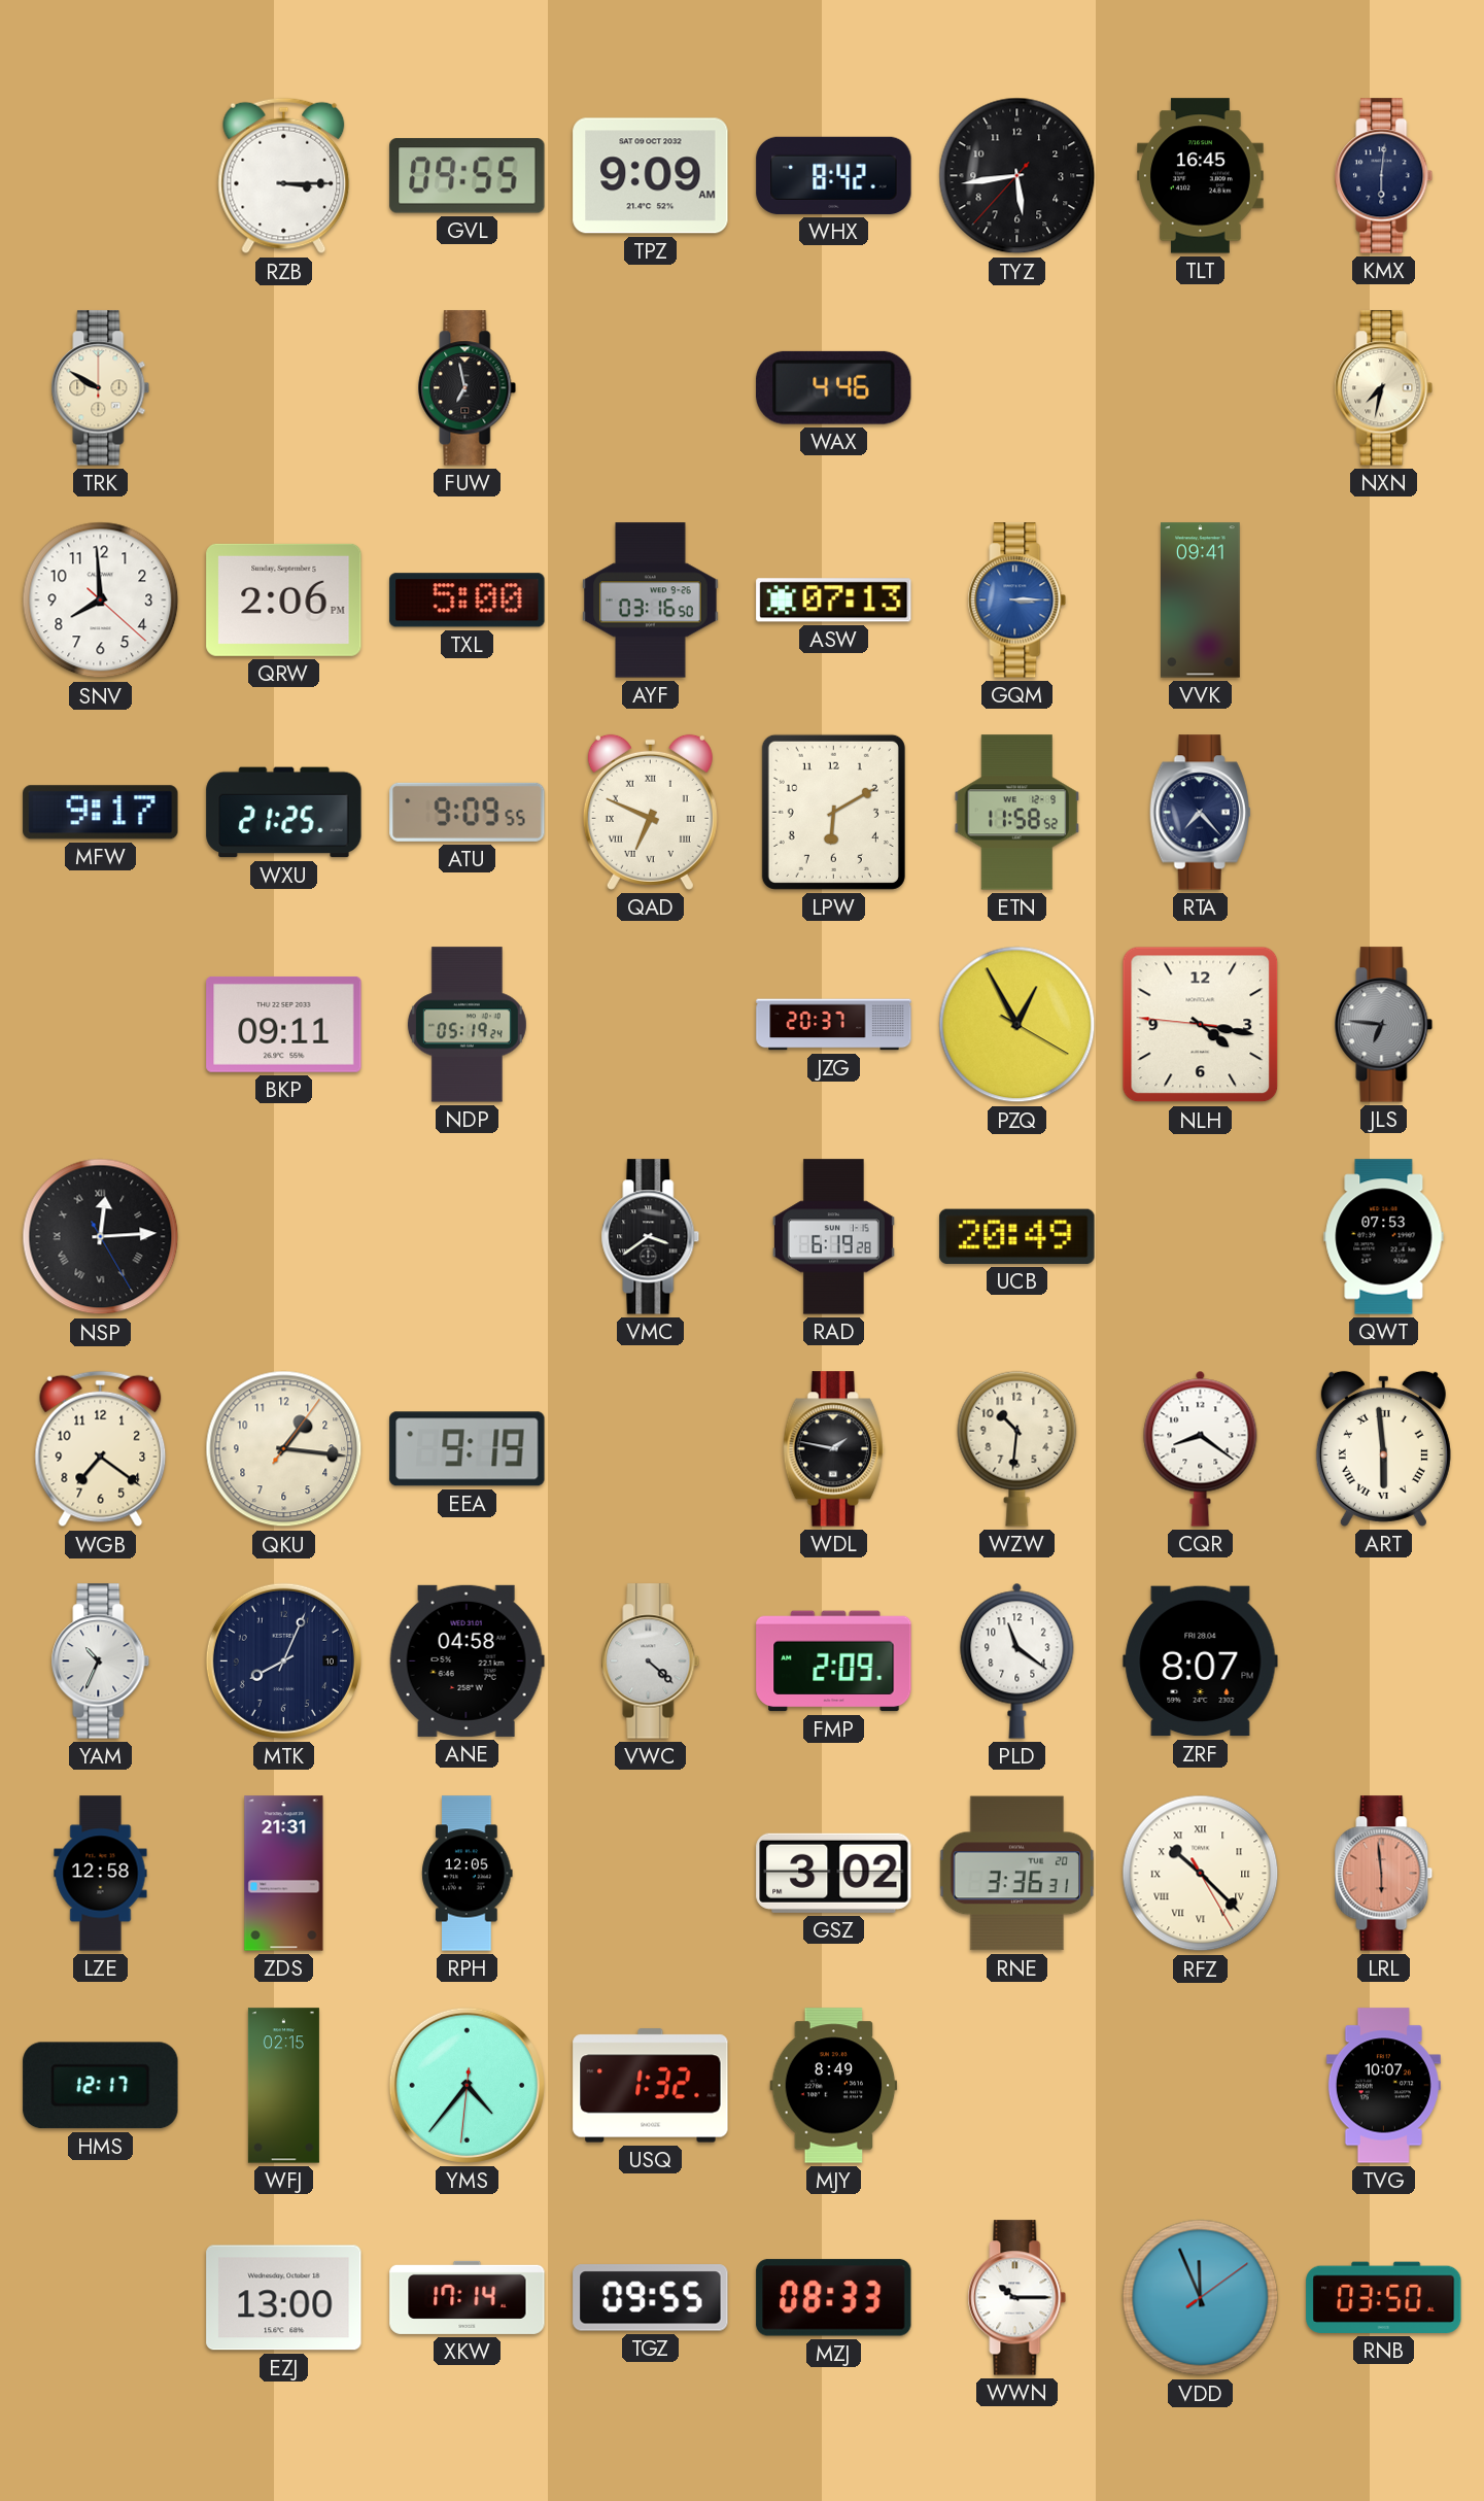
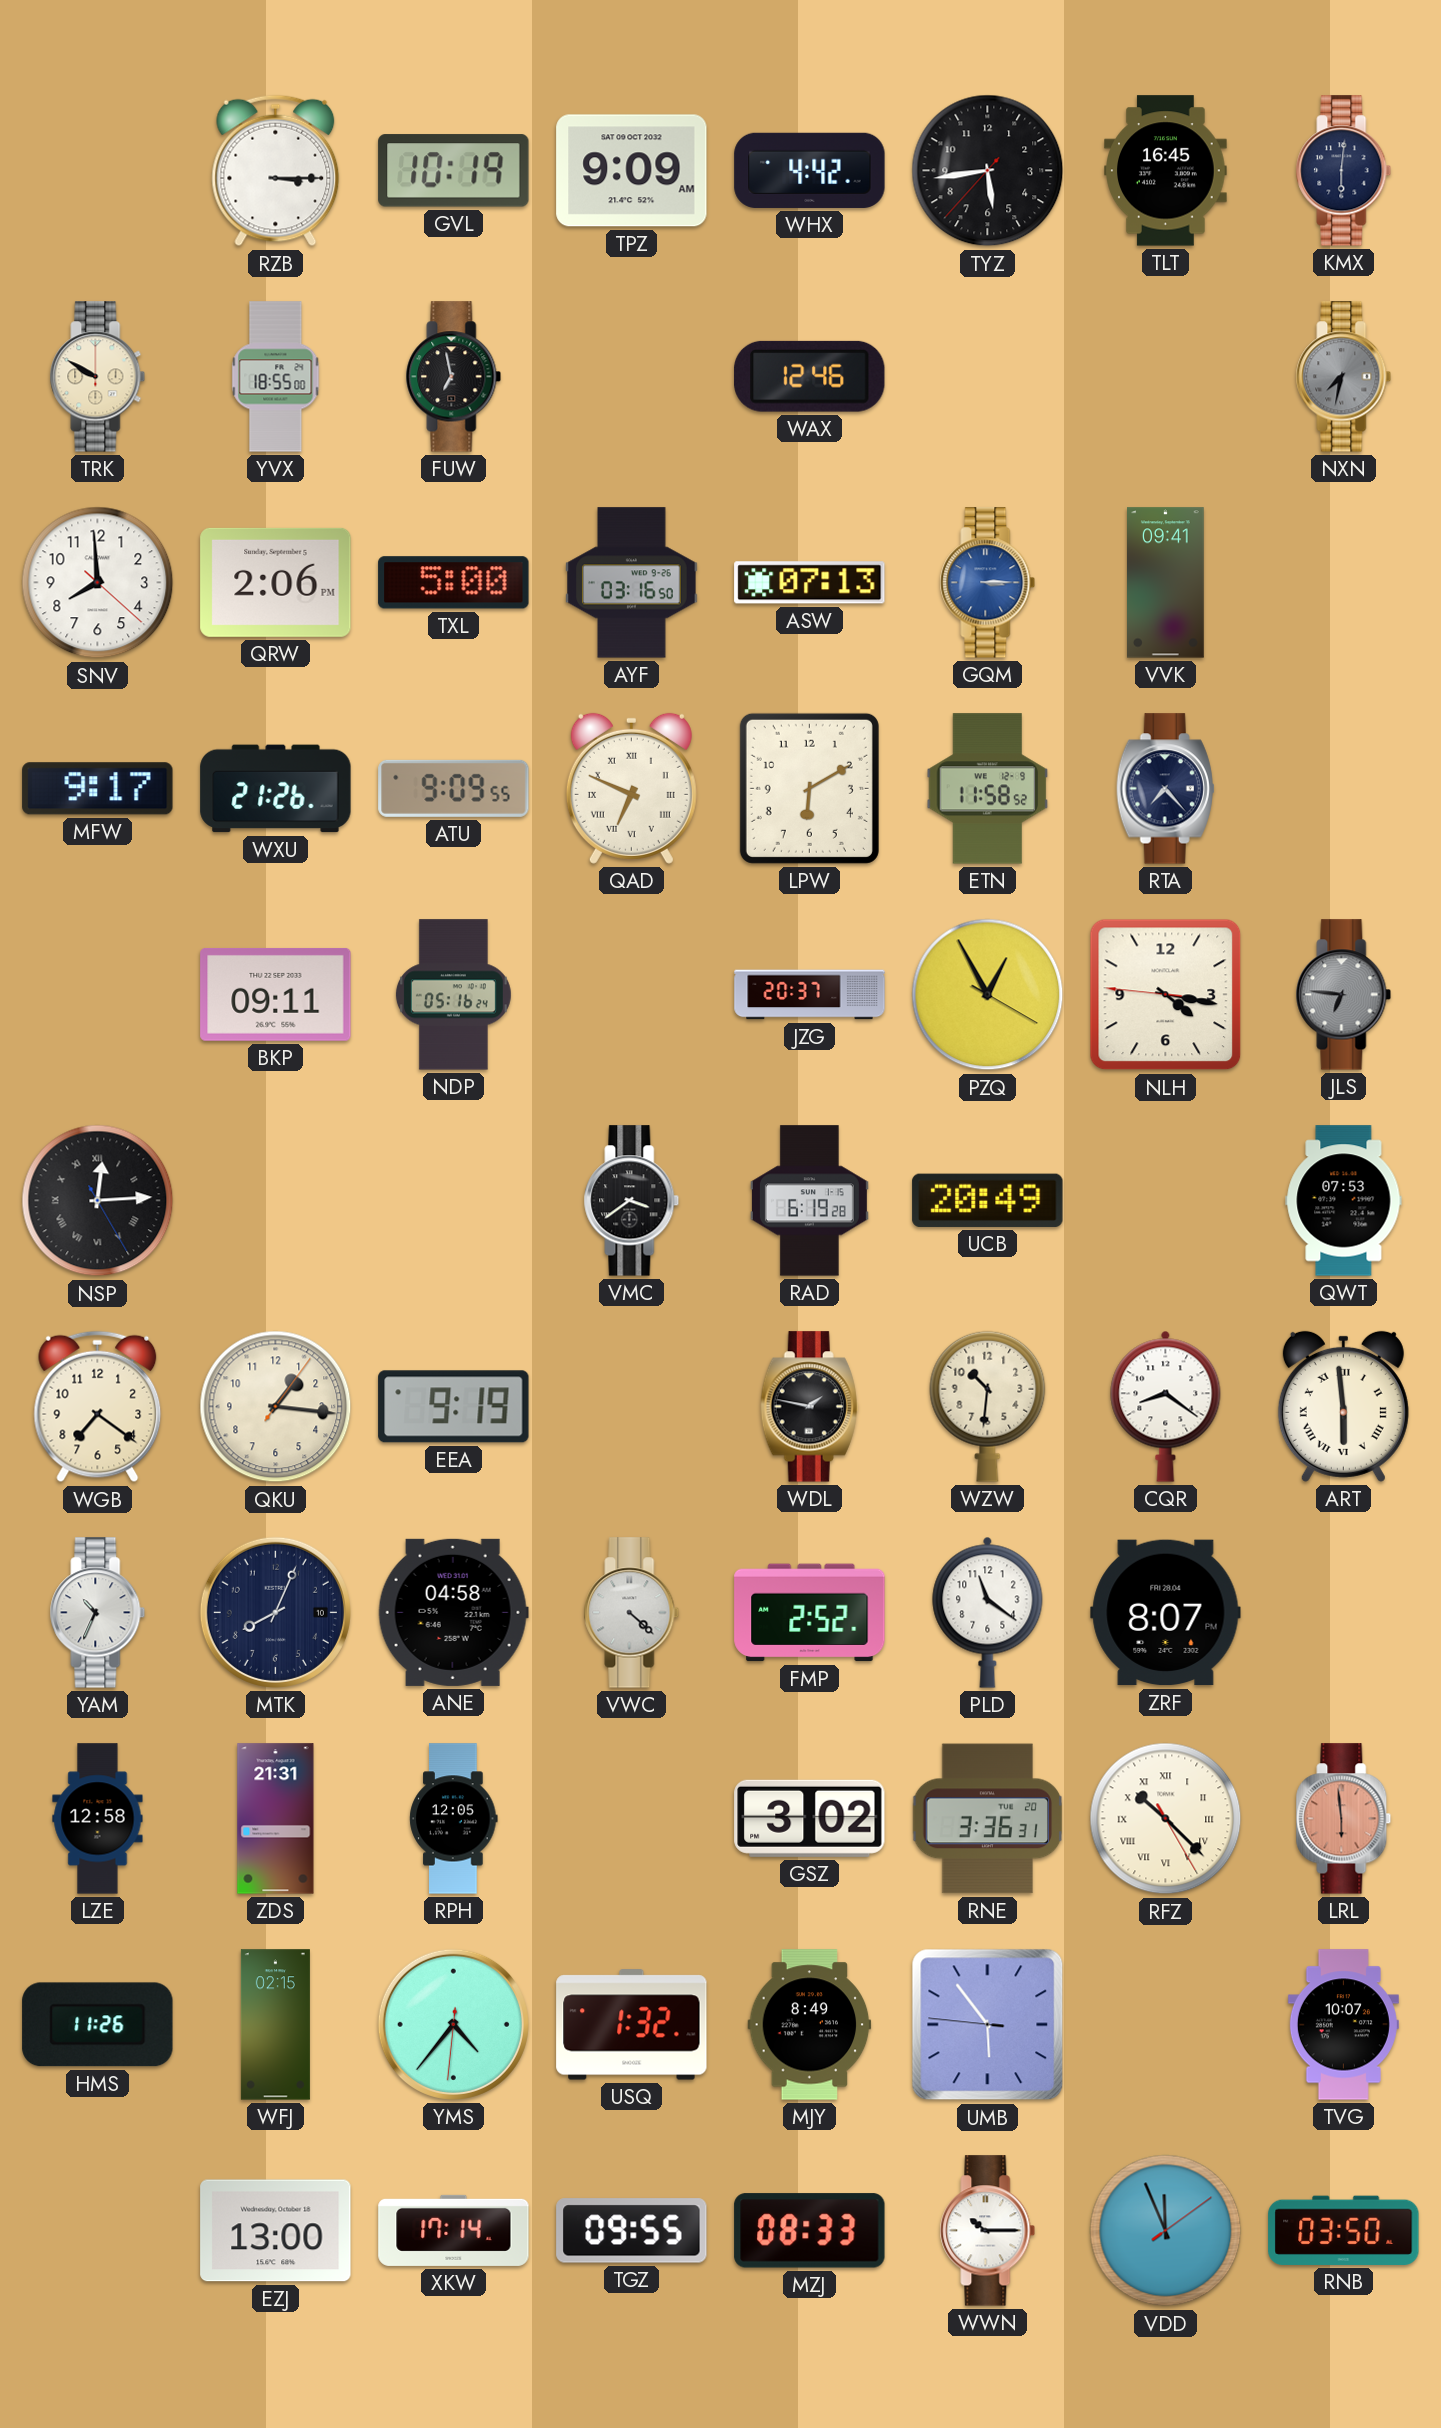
GVL: 09:55 -> 10:19 (454, 171)
WHX: 8:42 -> 4:42 (810, 170)
YVX: none -> 18:55 (276, 377)
WAX: 4:46 -> 12:46 (810, 376)
NXN dial: cream -> grey (1344, 377)
WXU: 21:25 -> 21:26 (276, 789)
NDP: 05:19 -> 05:16 (453, 995)
FMP: 2:09 -> 2:52 (810, 1613)
HMS: 12:17 -> 11:26 (98, 2025)
UMB: none -> 5:53 (988, 2025)
